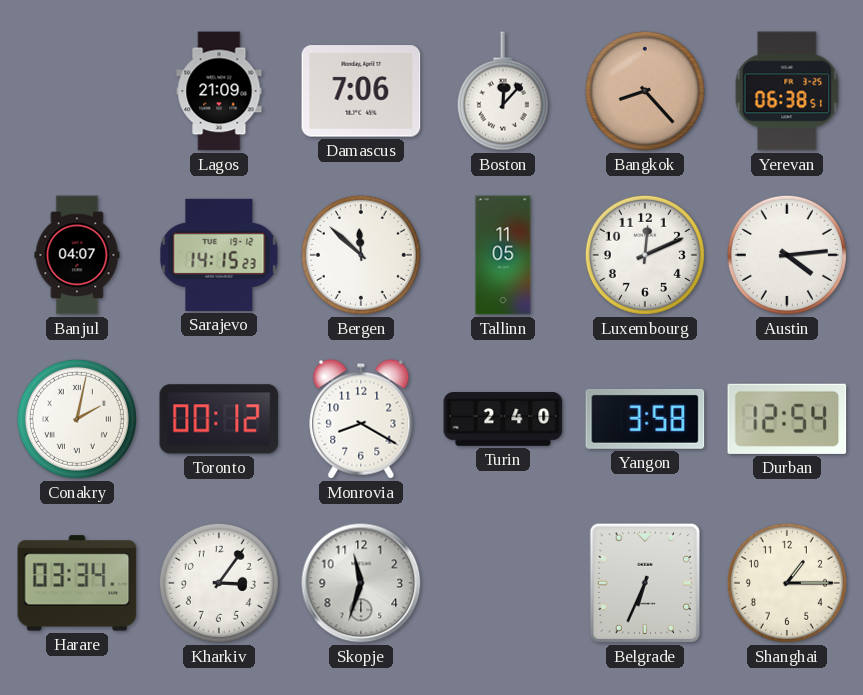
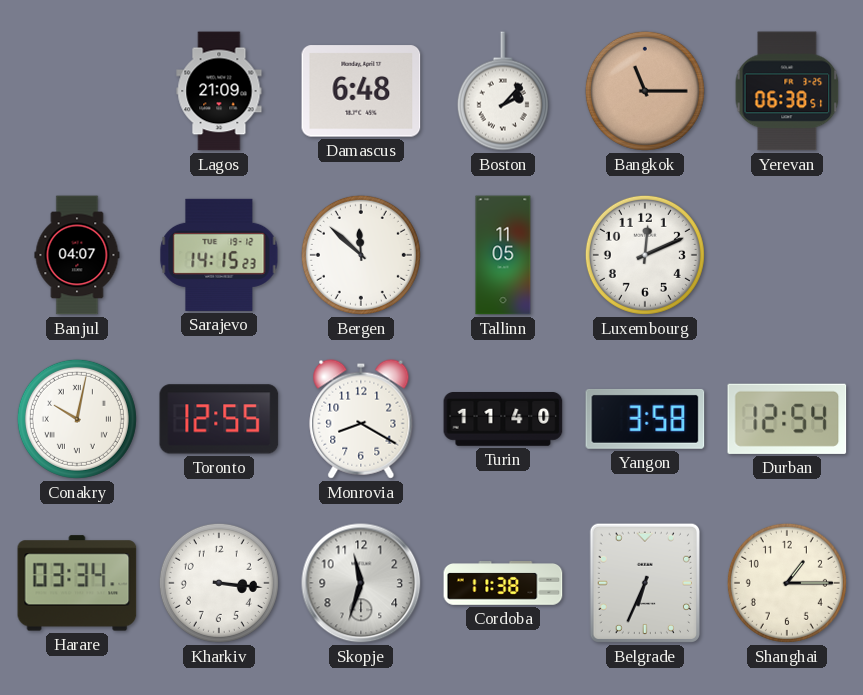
Damascus: 7:06 -> 6:48 (361, 91)
Boston: 12:07 -> 2:07 (503, 91)
Bangkok: 8:23 -> 11:15 (645, 91)
Austin: 4:14 -> none (787, 255)
Conakry: 2:02 -> 10:02 (77, 419)
Toronto: 00:12 -> 12:55 (219, 419)
Turin: 2:40 -> 11:40 (503, 420)
Kharkiv: 3:06 -> 3:16 (219, 583)
Cordoba: none -> 11:38 (503, 584)
